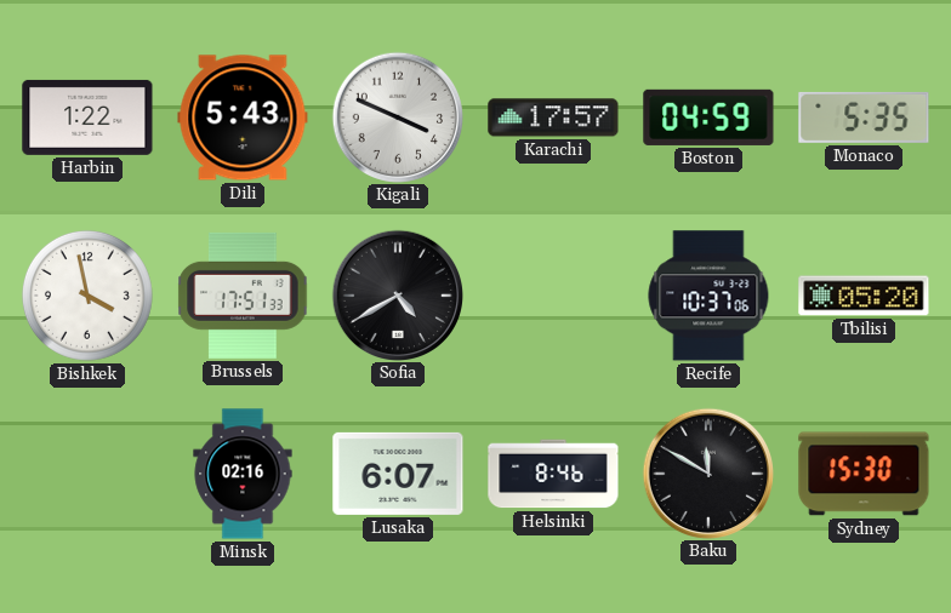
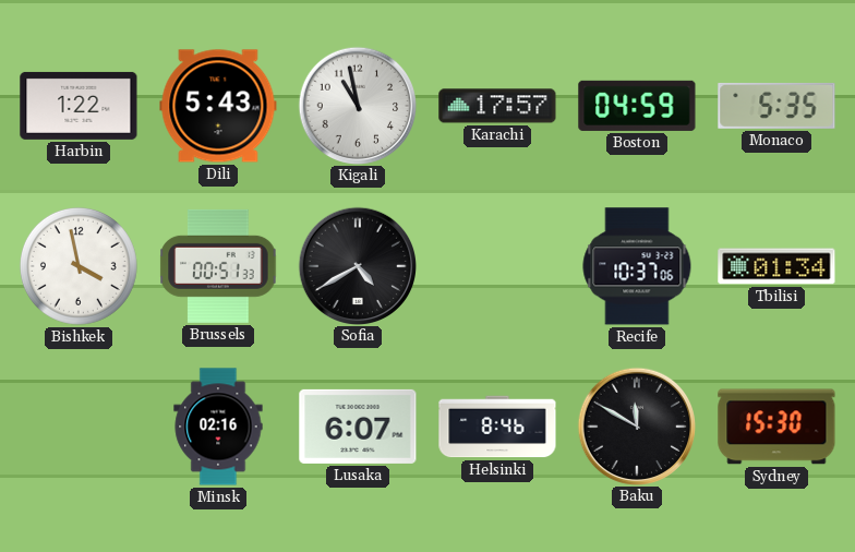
Kigali: 3:49 -> 10:58 (357, 105)
Brussels: 17:51 -> 00:51 (218, 266)
Tbilisi: 05:20 -> 01:34 (776, 266)
